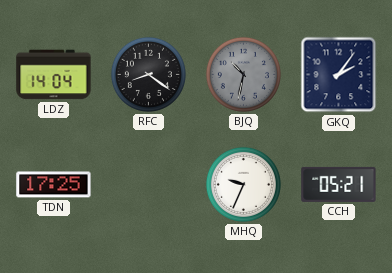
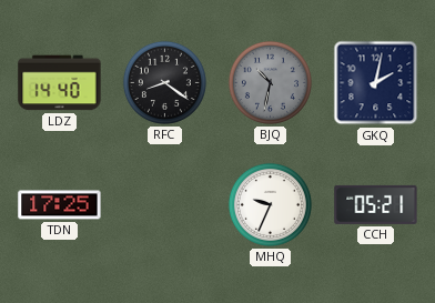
LDZ: 14:04 -> 14:40 (60, 83)
GKQ: 2:06 -> 2:02 (376, 83)
